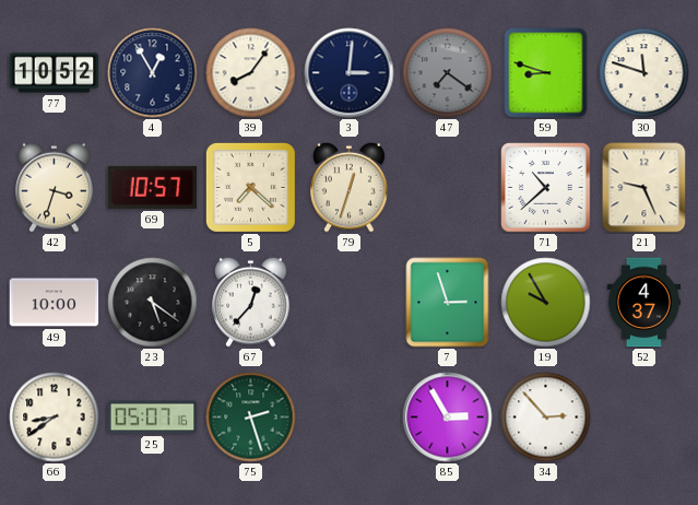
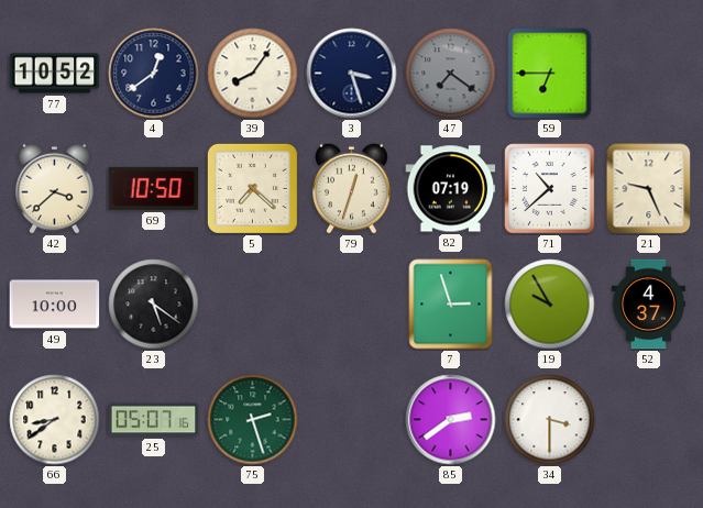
4: 12:55 -> 12:39 (154, 74)
3: 3:01 -> 3:27 (352, 74)
59: 8:48 -> 6:45 (550, 74)
30: 11:48 -> none (644, 73)
42: 3:33 -> 3:38 (55, 188)
69: 10:57 -> 10:50 (154, 188)
82: none -> 07:19 (451, 189)
67: 12:37 -> none (251, 302)
85: 2:55 -> 2:39 (451, 420)
34: 2:53 -> 3:30 (550, 420)
